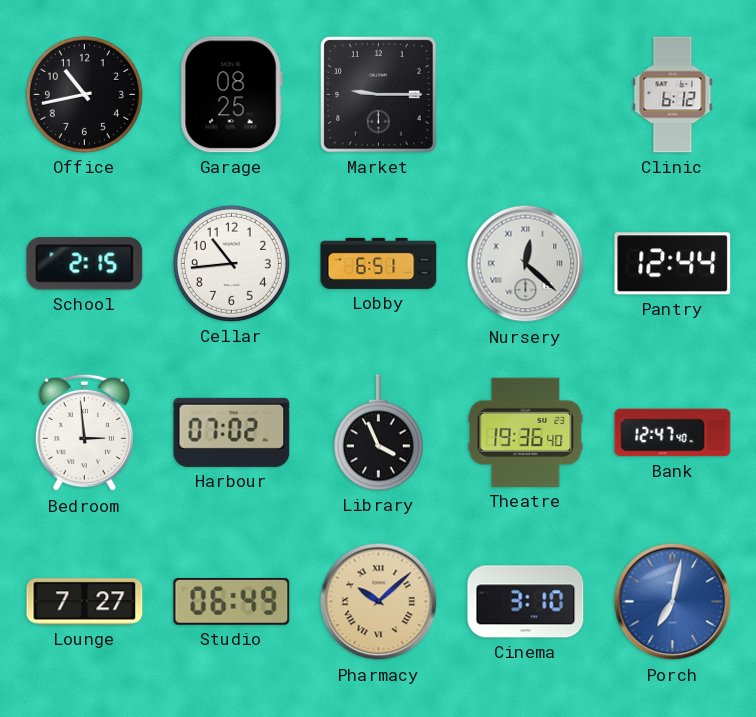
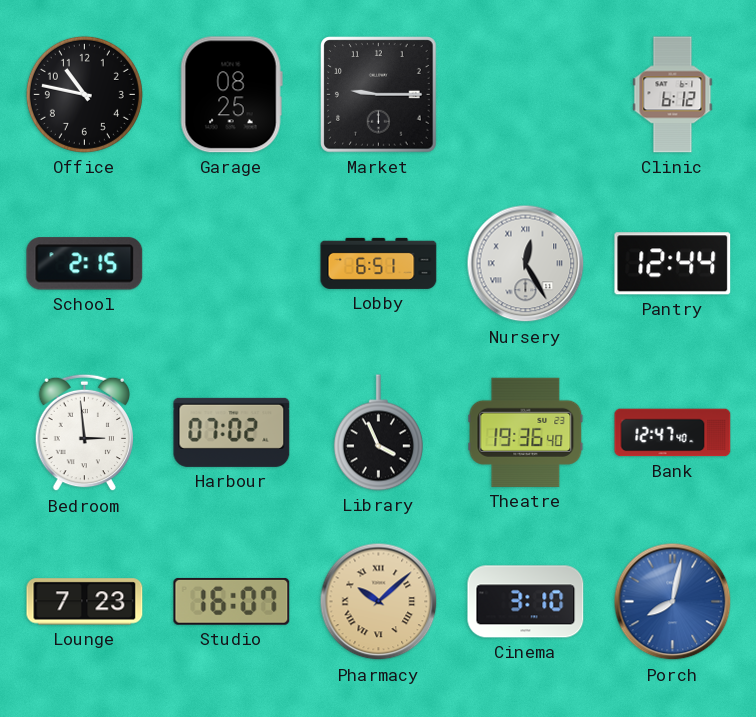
Office: 10:43 -> 10:47 (84, 94)
Cellar: 10:44 -> none (231, 263)
Nursery: 12:22 -> 12:25 (526, 264)
Lounge: 7:27 -> 7:23 (85, 602)
Studio: 06:49 -> 16:07 (232, 601)
Porch: 7:02 -> 8:02 (673, 602)
